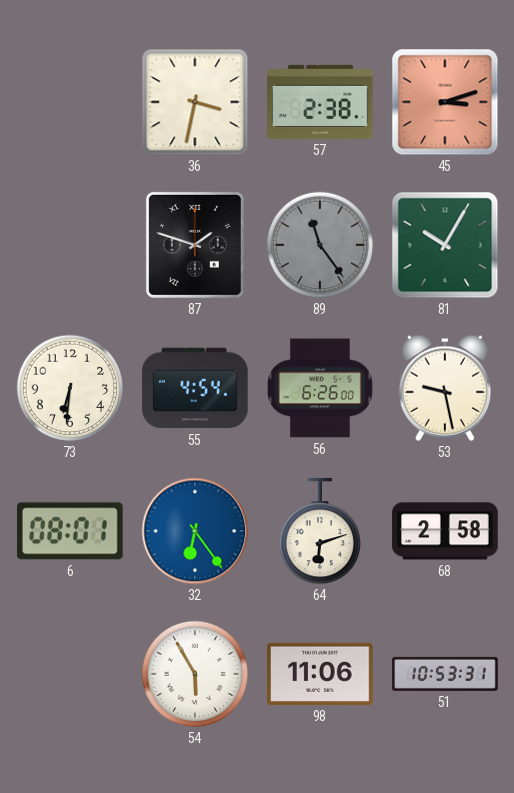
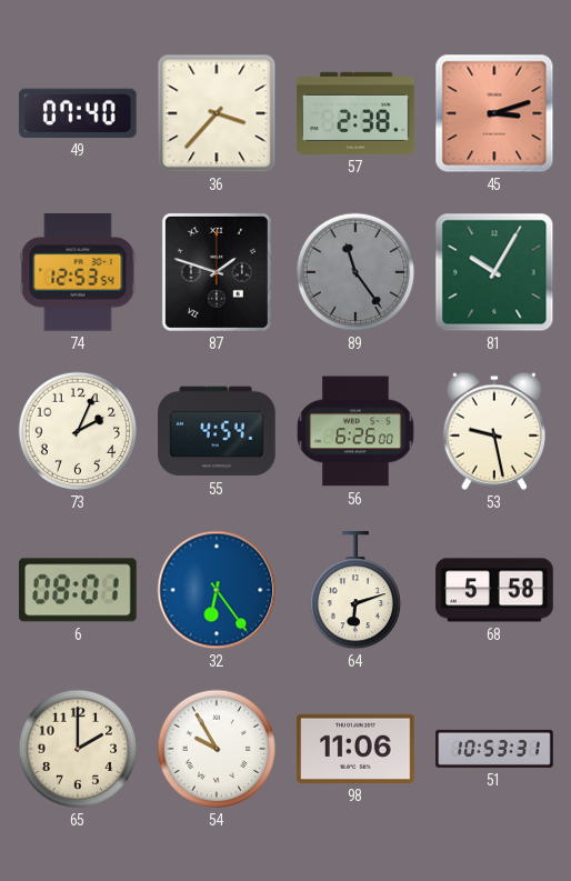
49: none -> 07:40 (78, 113)
36: 3:32 -> 3:37 (217, 113)
74: none -> 12:53 (78, 272)
73: 6:31 -> 2:04 (78, 431)
68: 2:58 -> 5:58 (494, 590)
65: none -> 2:00 (78, 749)
54: 5:55 -> 9:55 (217, 749)
